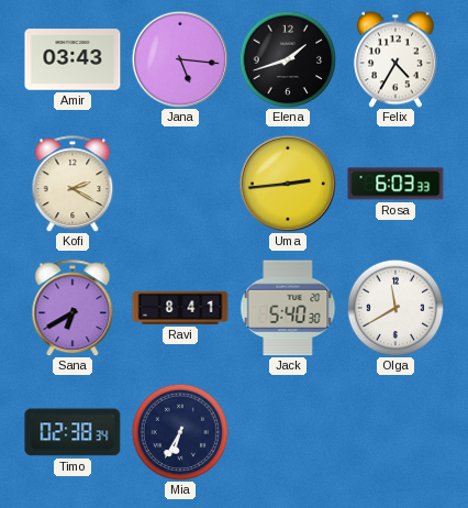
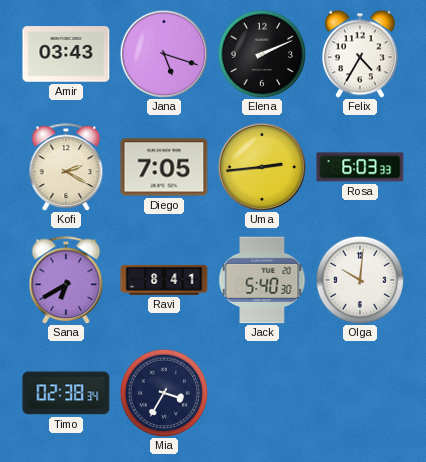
Jana: 5:16 -> 5:18 (164, 54)
Elena: 1:42 -> 2:11 (262, 54)
Diego: none -> 7:05 (164, 167)
Olga: 11:40 -> 10:01 (360, 280)
Mia: 6:35 -> 3:35 (164, 393)
